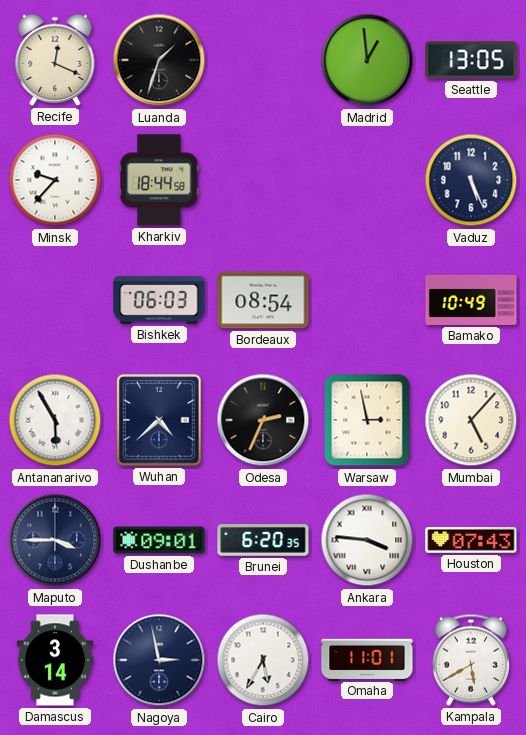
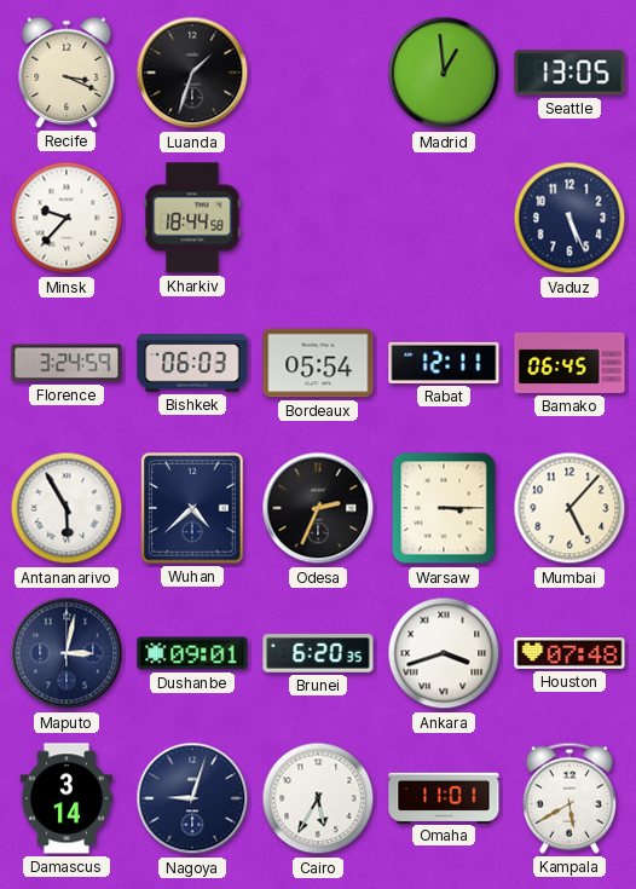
Recife: 12:19 -> 3:19 (67, 73)
Florence: none -> 3:24 (67, 363)
Bordeaux: 08:54 -> 05:54 (318, 363)
Rabat: none -> 12:11 (444, 363)
Bamako: 10:49 -> 06:45 (569, 363)
Warsaw: 2:58 -> 3:15 (444, 508)
Maputo: 3:45 -> 3:02 (67, 653)
Ankara: 3:46 -> 3:42 (444, 653)
Houston: 07:43 -> 07:48 (569, 653)
Nagoya: 2:58 -> 9:03 (192, 798)
